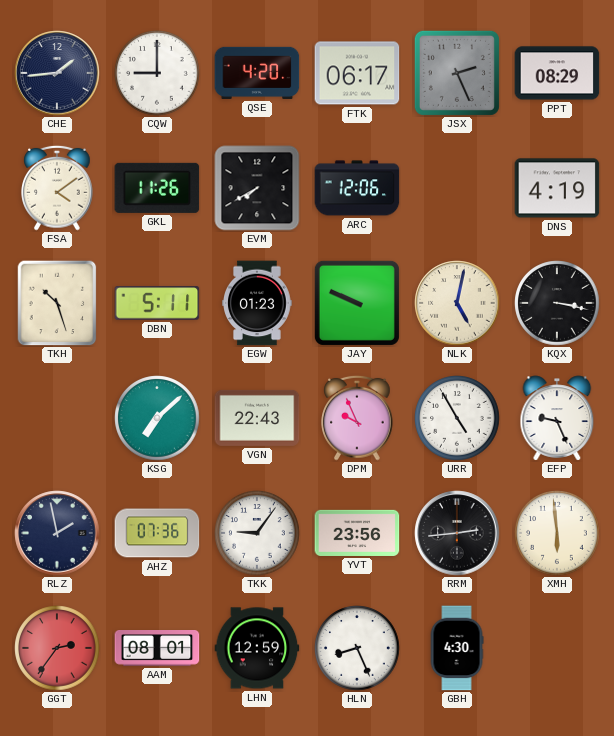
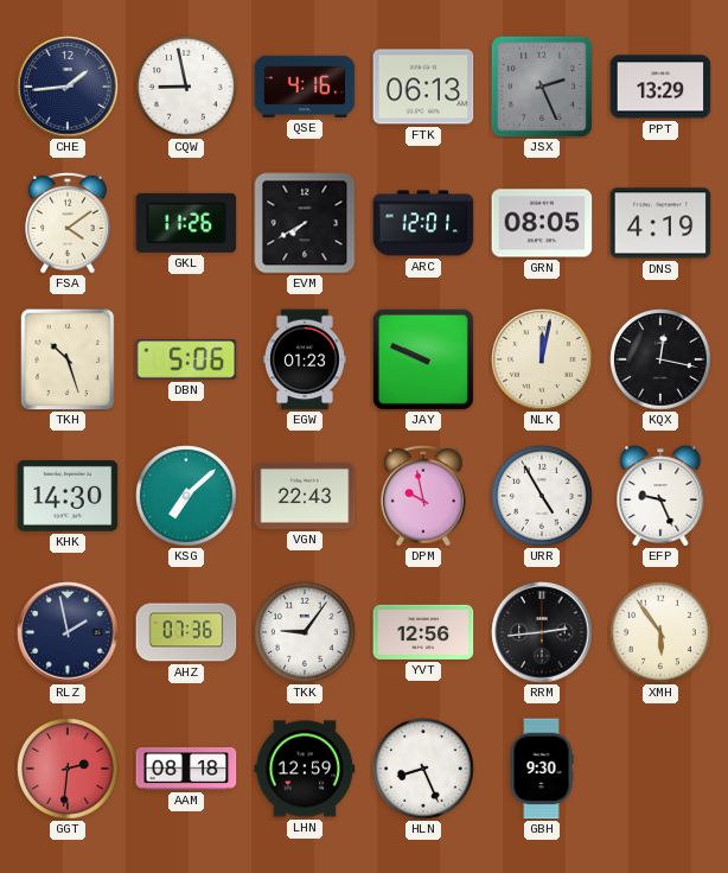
CQW: 9:00 -> 8:58 (186, 87)
QSE: 4:20 -> 4:16 (305, 87)
FTK: 06:17 -> 06:13 (423, 87)
PPT: 08:29 -> 13:29 (660, 87)
ARC: 12:06 -> 12:01 (423, 223)
GRN: none -> 08:05 (542, 223)
DBN: 5:11 -> 5:06 (186, 359)
NLK: 5:02 -> 12:02 (542, 359)
KQX: 3:17 -> 12:17 (660, 359)
KHK: none -> 14:30 (68, 497)
DPM: 9:56 -> 9:58 (423, 496)
YVT: 23:56 -> 12:56 (423, 632)
XMH: 5:59 -> 5:54 (660, 632)
GGT: 2:36 -> 2:31 (68, 769)
AAM: 08:01 -> 08:18 (186, 770)
GBH: 4:30 -> 9:30 (542, 769)
